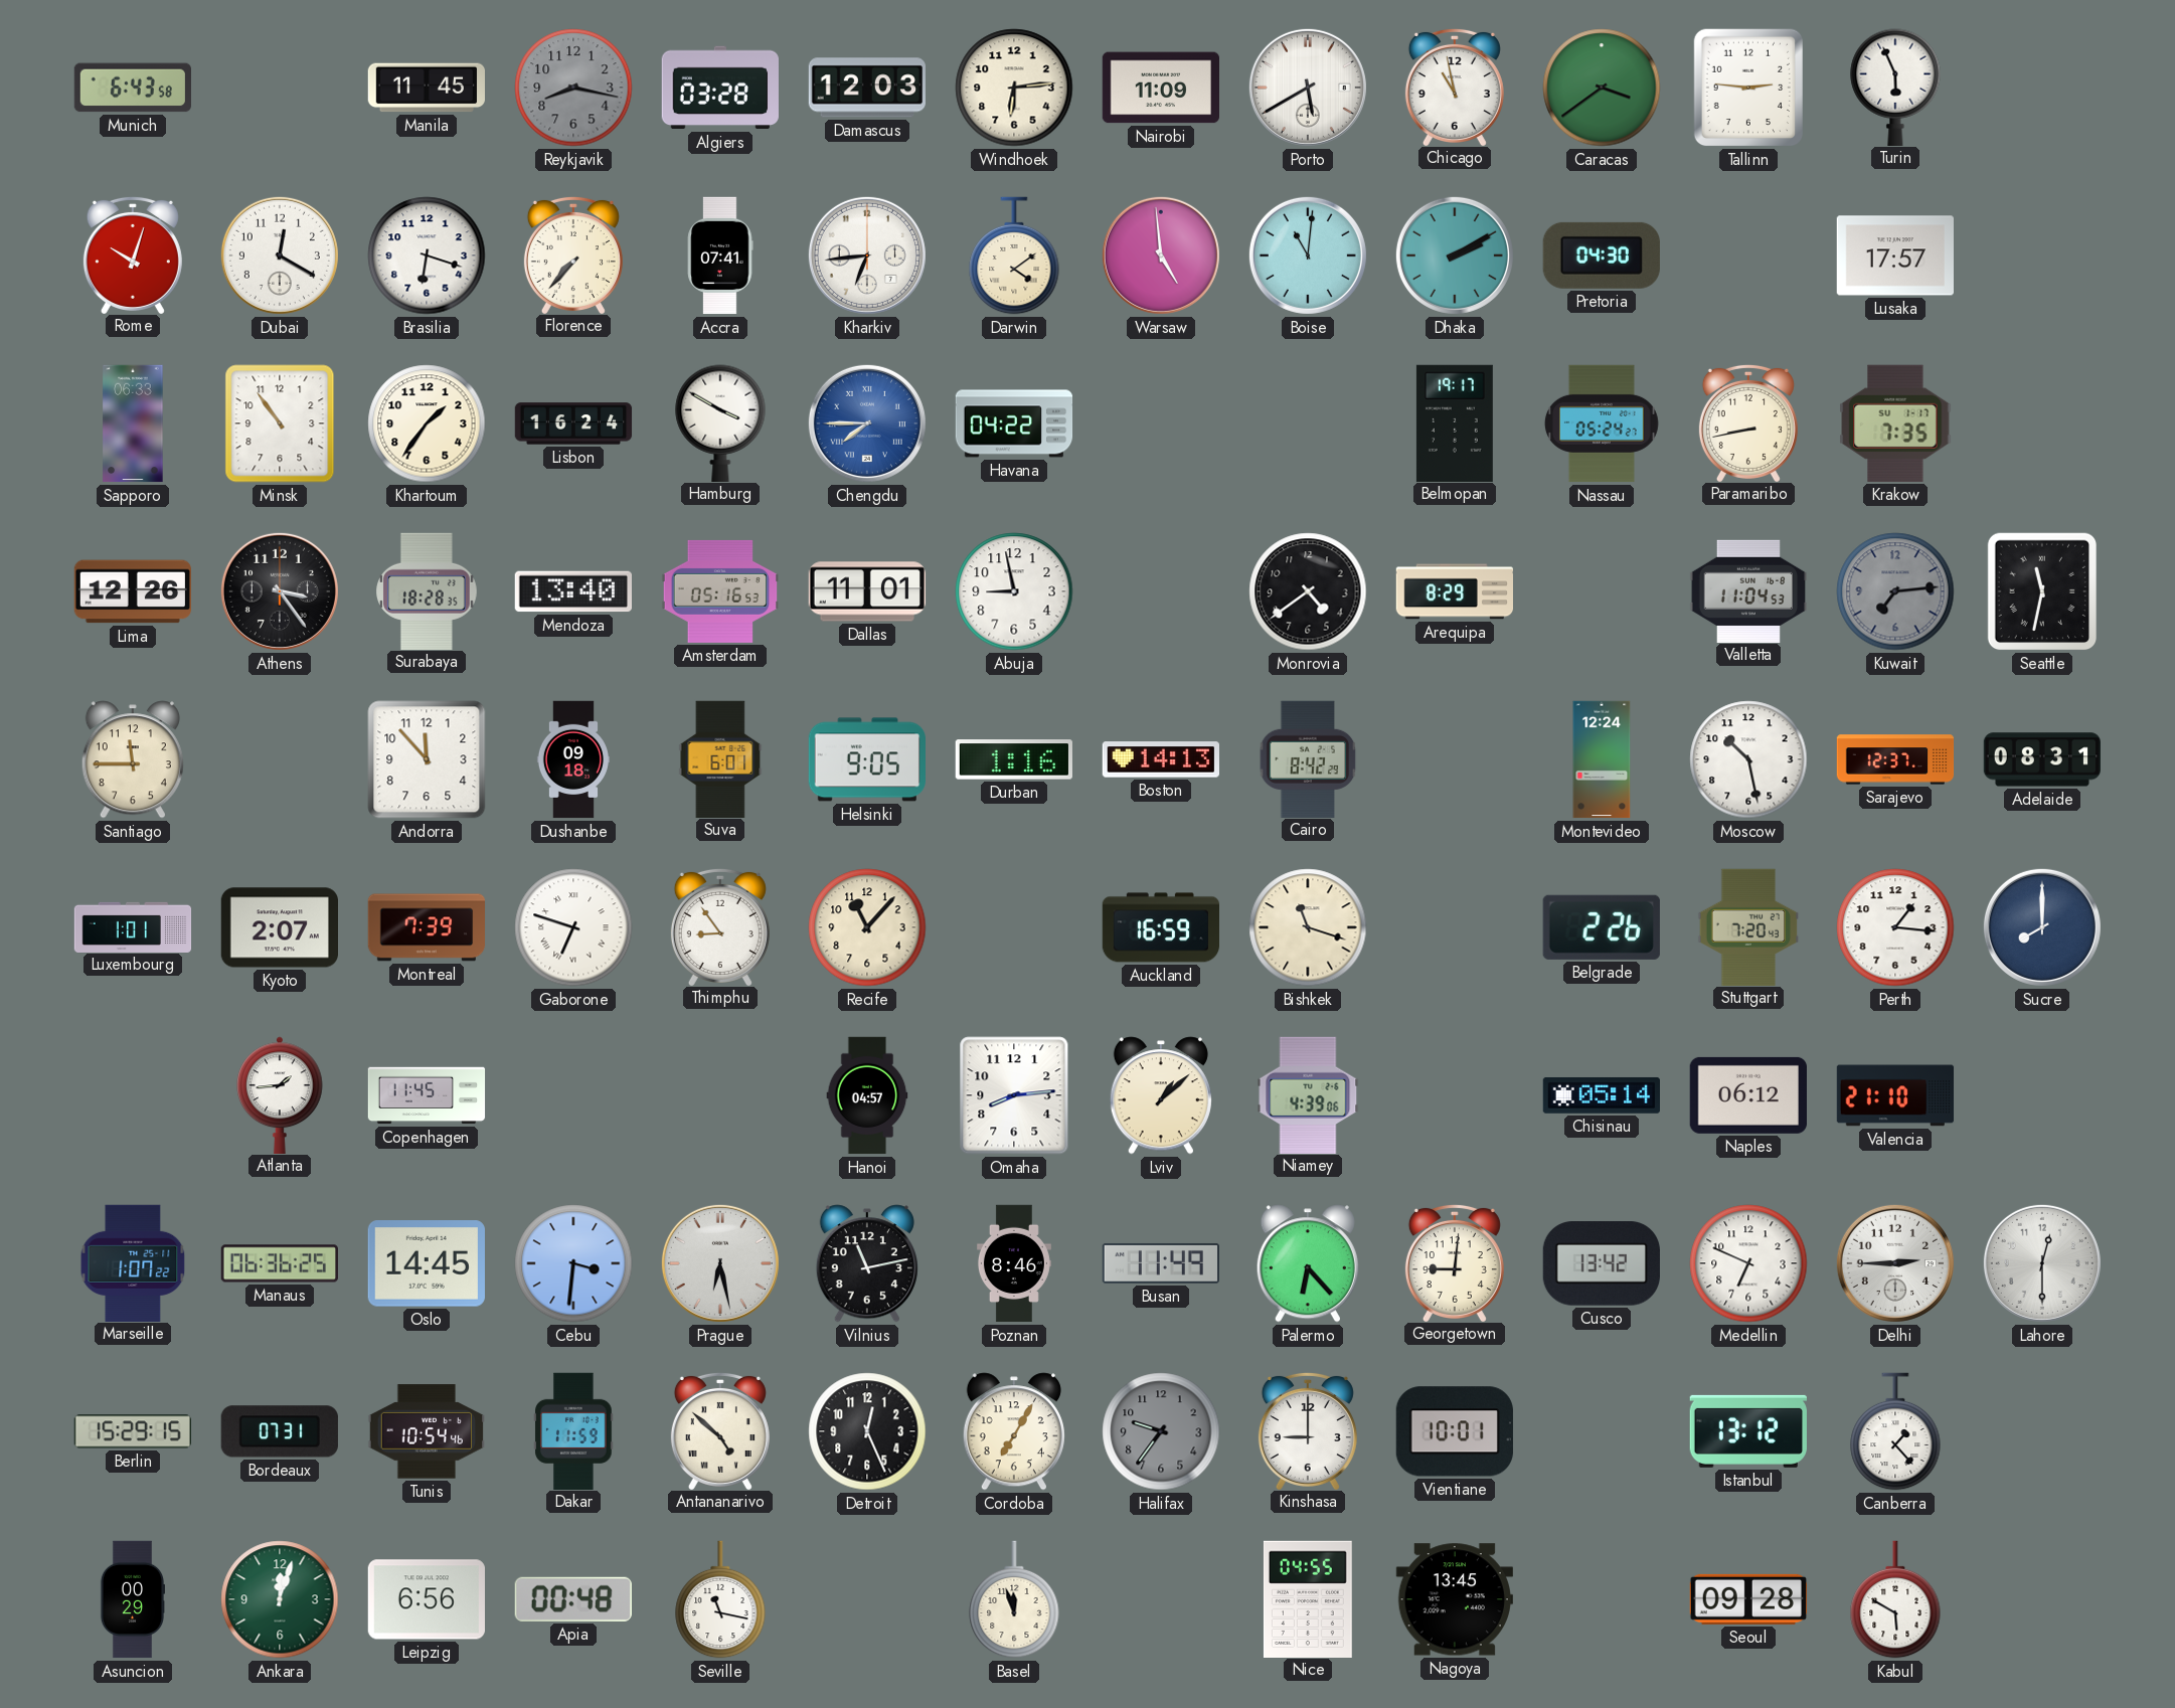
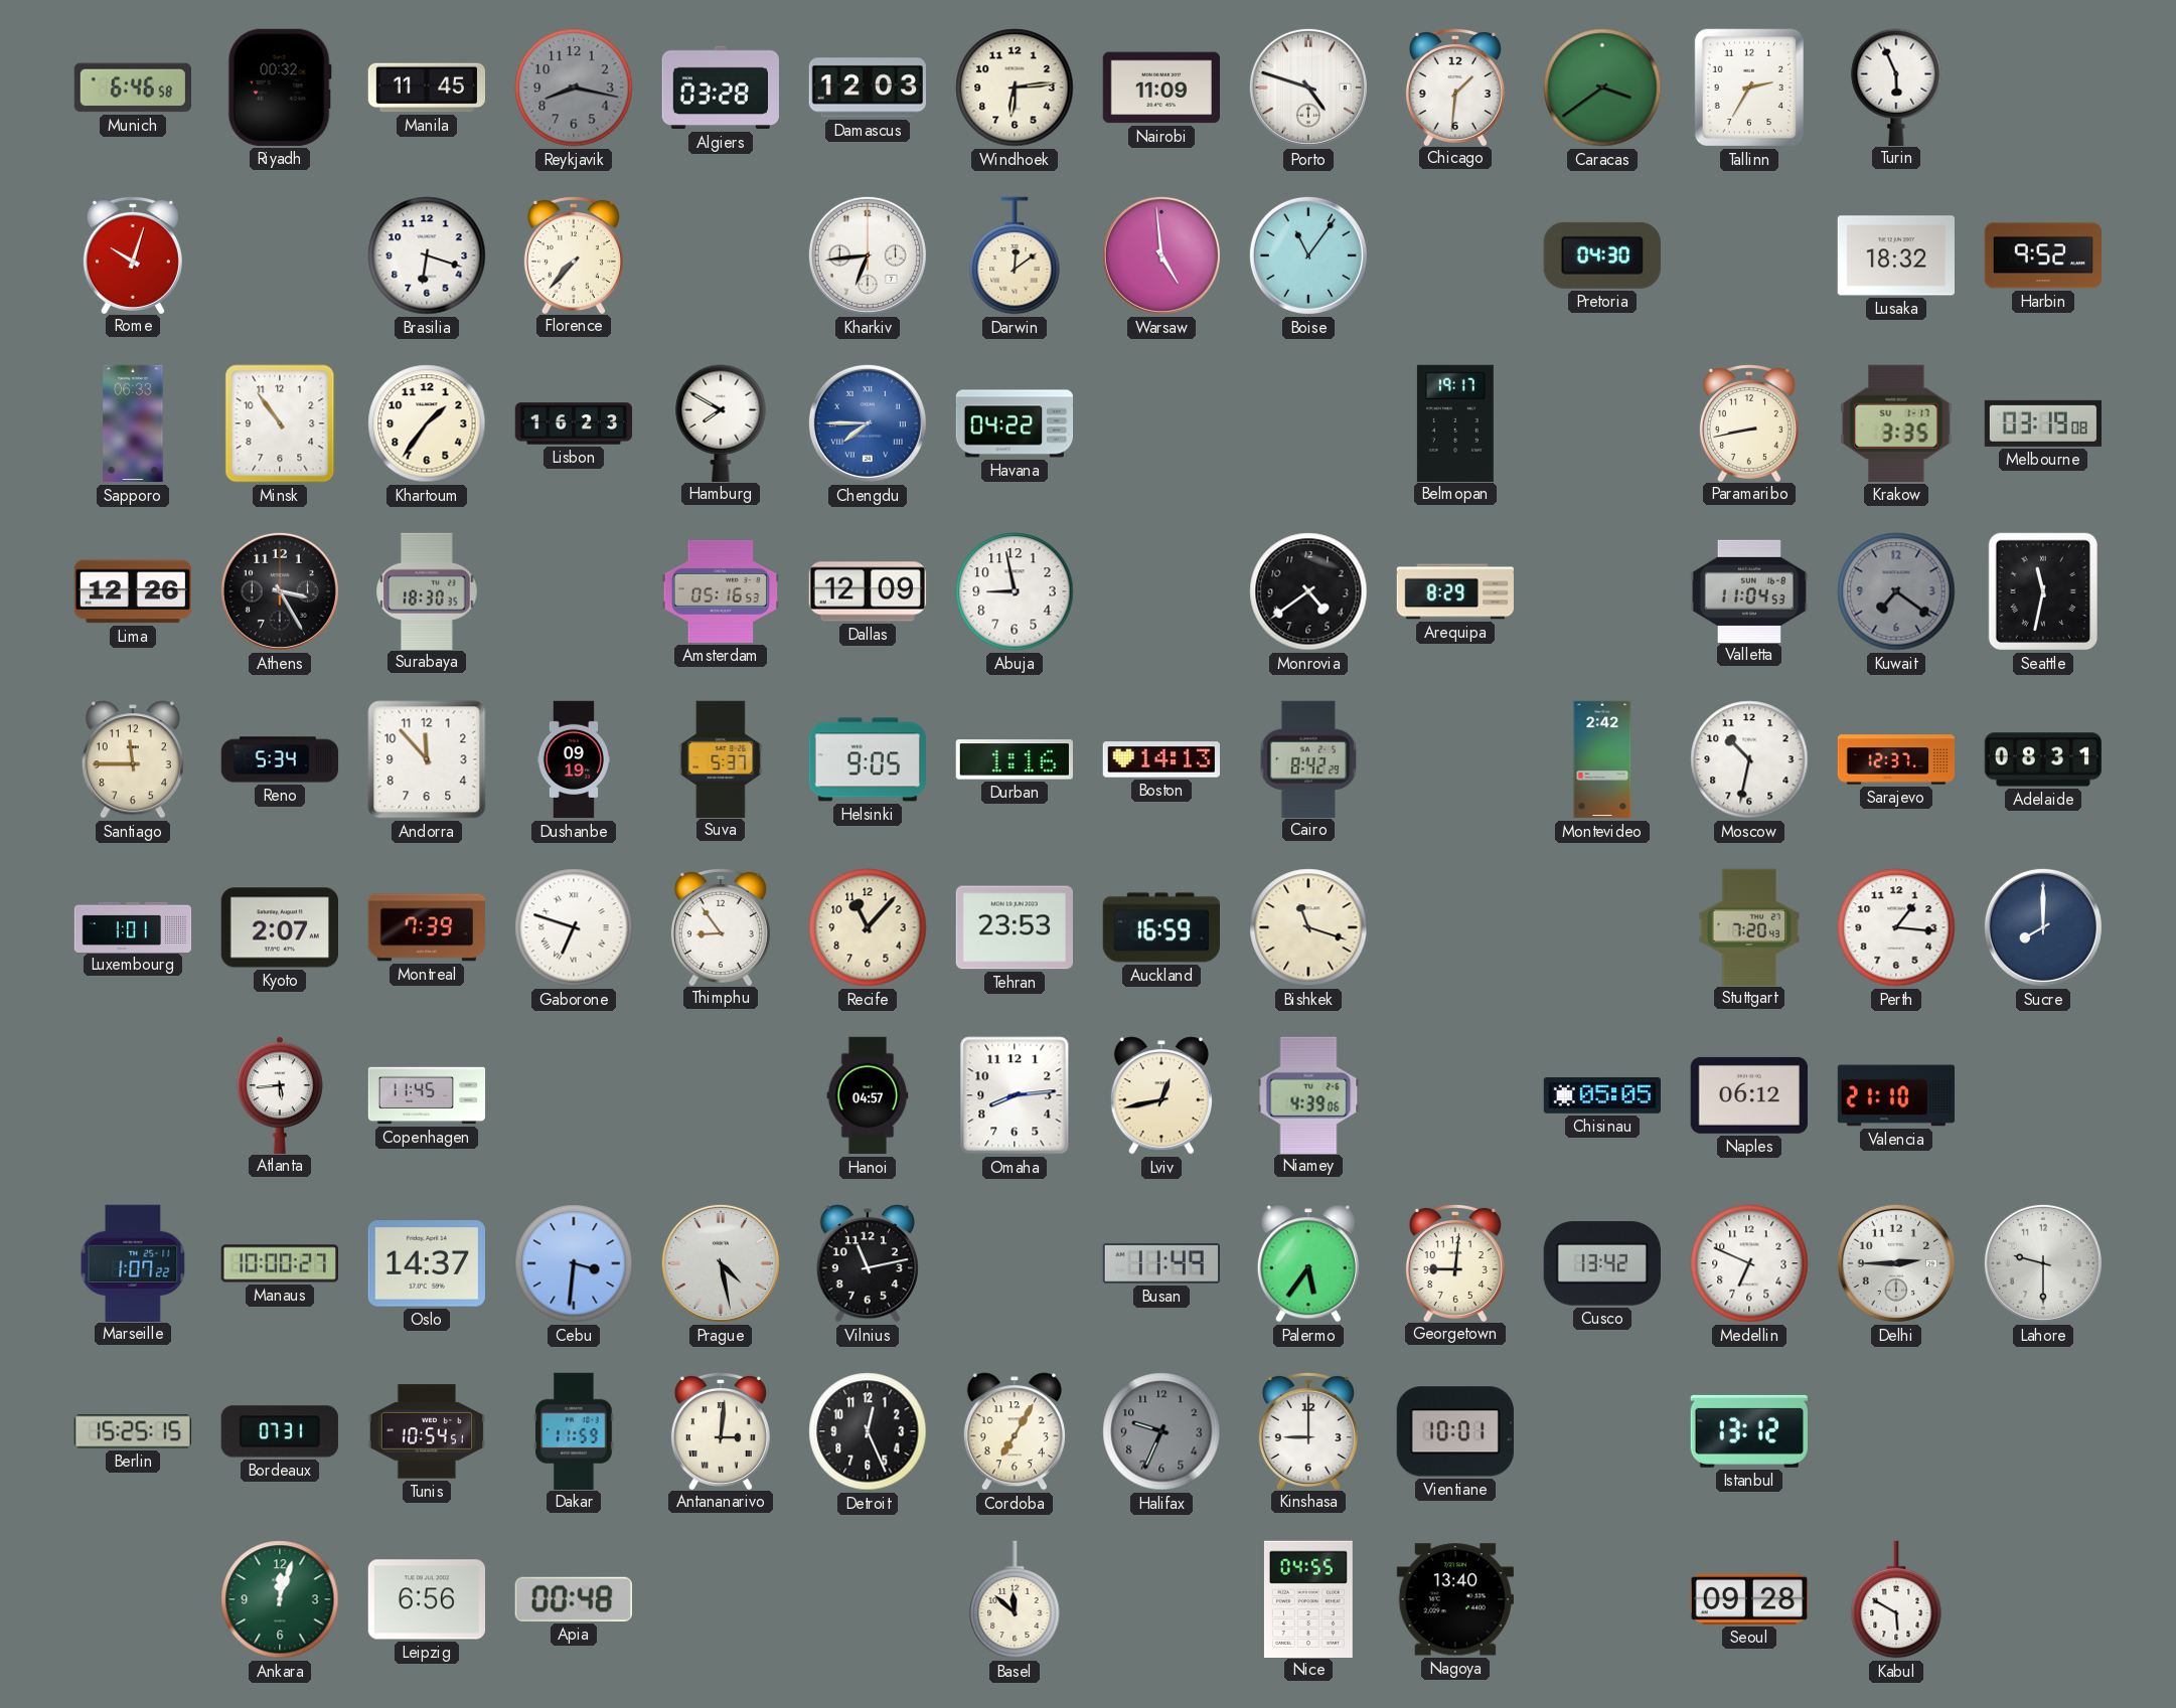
Munich: 6:43 -> 6:46 (132, 88)
Riyadh: none -> 00:32 (280, 88)
Porto: 5:40 -> 4:48 (1308, 88)
Chicago: 10:58 -> 1:31 (1455, 87)
Tallinn: 2:46 -> 2:35 (1748, 88)
Dubai: 12:20 -> none (280, 255)
Accra: 07:41 -> none (720, 255)
Darwin: 4:09 -> 12:09 (1015, 255)
Boise: 11:01 -> 11:06 (1308, 255)
Dhaka: 2:10 -> none (1455, 255)
Lusaka: 17:57 -> 18:32 (1895, 255)
Harbin: none -> 9:52 (2042, 255)
Lisbon: 16:24 -> 16:23 (574, 423)
Hamburg: 3:50 -> 7:50 (721, 422)
Nassau: 05:24 -> none (1602, 423)
Krakow: 7:35 -> 3:35 (1896, 423)
Melbourne: none -> 03:19 (2042, 423)
Athens: 3:24 -> 3:25 (280, 591)
Surabaya: 18:28 -> 18:30 (428, 590)
Mendoza: 13:40 -> none (572, 591)
Dallas: 11:01 -> 12:09 (868, 591)
Kuwait: 7:14 -> 7:21 (1896, 591)
Reno: none -> 5:34 (280, 759)
Dushanbe: 09:18 -> 09:19 (573, 759)
Suva: 6:01 -> 5:37 (721, 758)
Montevideo: 12:24 -> 2:42 (1602, 759)
Moscow: 10:28 -> 10:32 (1749, 759)
Tehran: none -> 23:53 (1014, 927)
Belgrade: 2:26 -> none (1602, 927)
Atlanta: 1:44 -> 5:44 (280, 1094)
Lviv: 1:08 -> 12:43 (1161, 1095)
Chisinau: 05:14 -> 05:05 (1601, 1095)
Manaus: 06:36 -> 10:00 (280, 1263)
Oslo: 14:45 -> 14:37 (427, 1263)
Prague: 6:28 -> 4:28 (721, 1263)
Poznan: 8:46 -> none (1014, 1263)
Palermo: 6:23 -> 5:36 (1308, 1263)
Lahore: 12:30 -> 9:30 (2043, 1263)
Berlin: 15:29 -> 15:25 (132, 1431)
Tunis: 10:54:46 -> 10:54:51 (426, 1431)
Antananarivo: 4:52 -> 3:01 (721, 1430)
Halifax: 9:36 -> 9:34 (1161, 1431)
Canberra: 1:23 -> none (1895, 1431)
Asuncion: 00:29 -> none (132, 1599)
Seville: 11:17 -> none (720, 1599)
Basel: 11:57 -> 11:52 (1015, 1599)
Nagoya: 13:45 -> 13:40 (1455, 1599)
